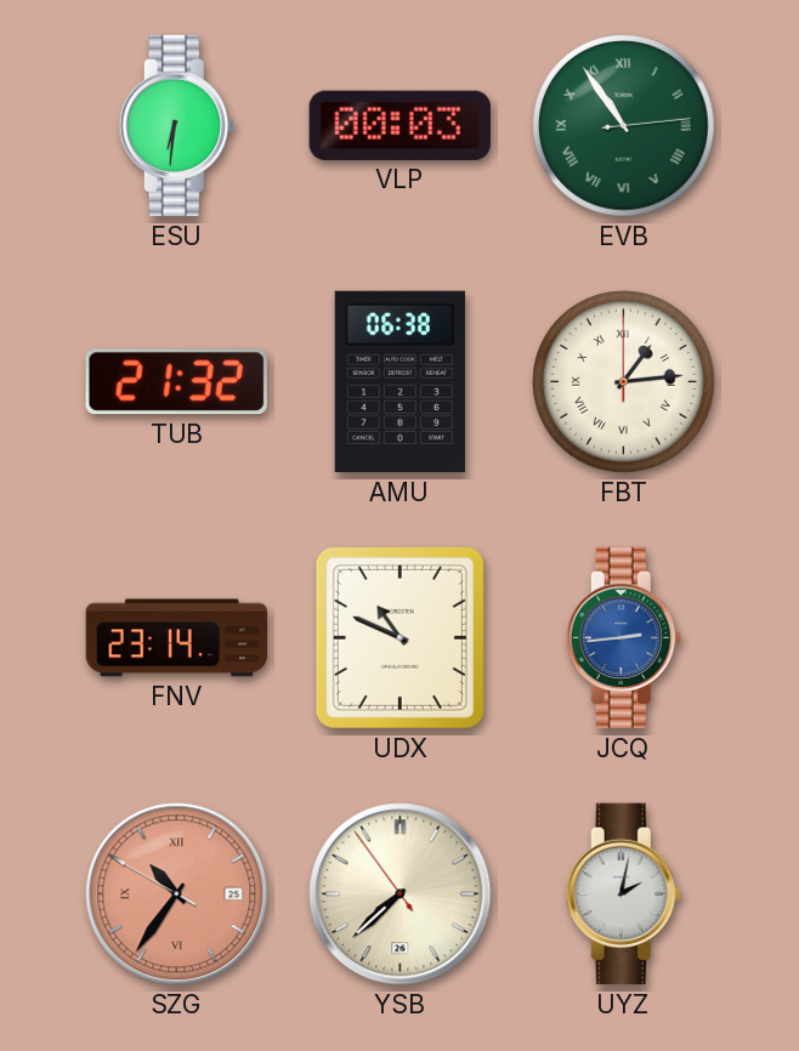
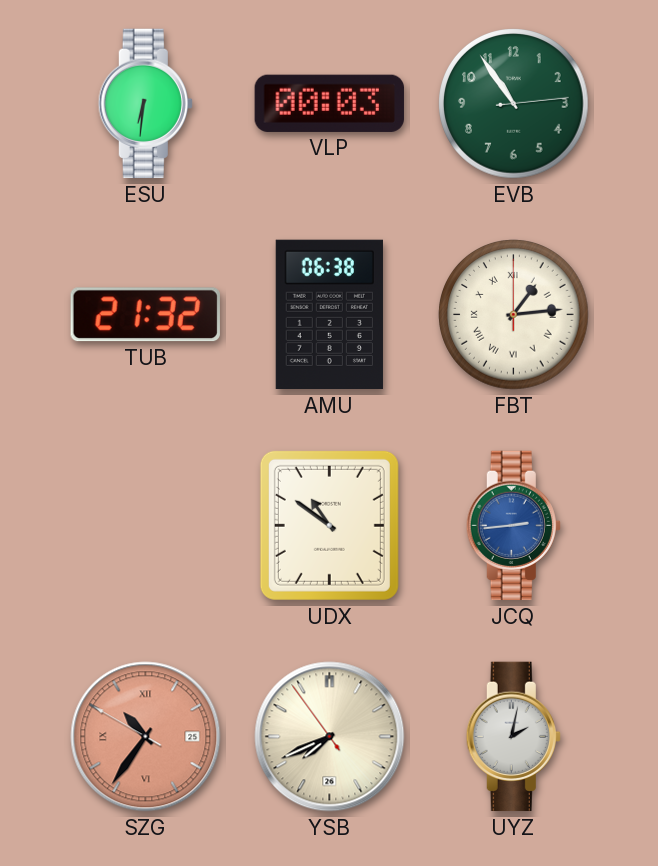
EVB numerals: Roman -> Arabic (514, 104)
FNV: 23:14 -> none (177, 638)
UDX: 10:49 -> 10:51 (329, 525)
YSB: 7:37 -> 7:40 (330, 737)
